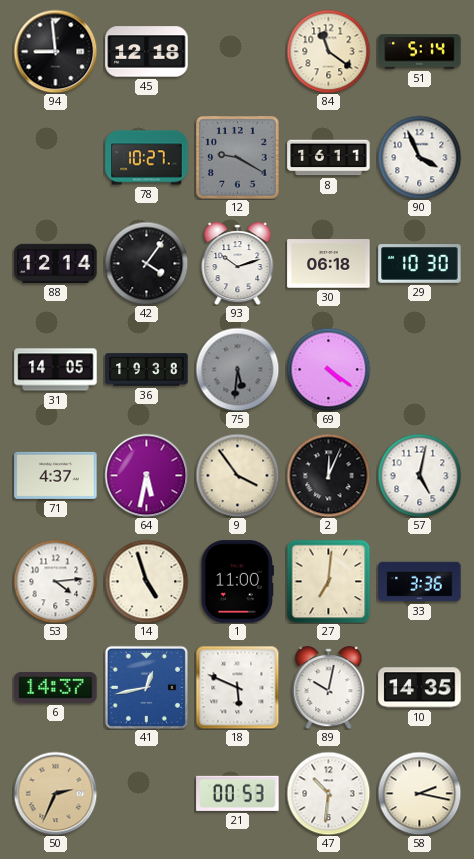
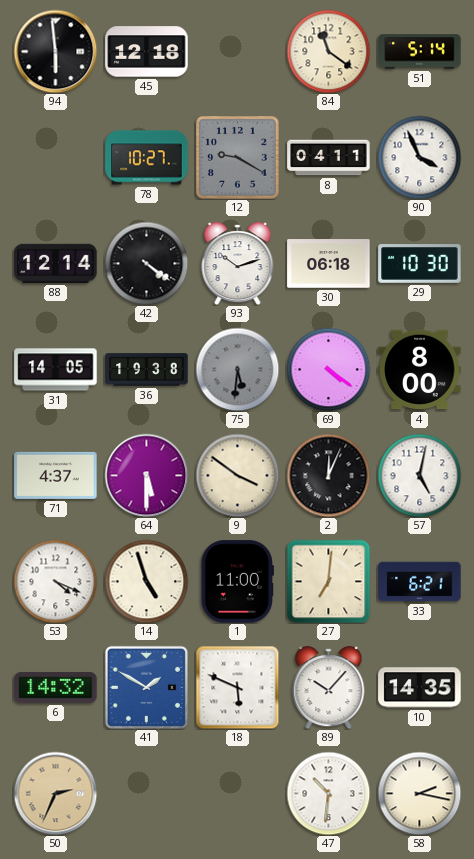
94: 8:59 -> 5:59 (55, 51)
8: 16:11 -> 04:11 (329, 158)
42: 4:06 -> 4:21 (146, 263)
4: none -> 8:00 (420, 370)
64: 5:32 -> 5:30 (146, 475)
9: 3:54 -> 3:51 (237, 475)
53: 4:14 -> 4:19 (55, 581)
33: 3:36 -> 6:21 (420, 582)
6: 14:37 -> 14:32 (56, 687)
41: 12:43 -> 1:50 (146, 687)
89: 10:02 -> 10:07 (329, 688)
21: 00:53 -> none (238, 793)
